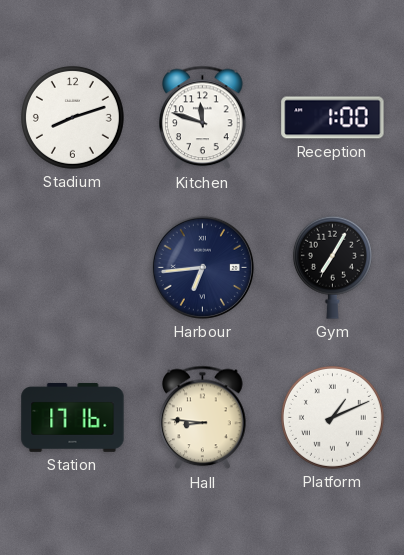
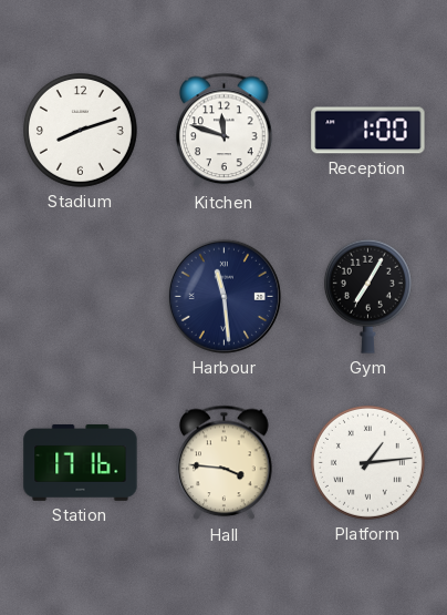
Harbour: 6:44 -> 11:29 (224, 296)
Hall: 8:46 -> 3:46 (225, 463)
Platform: 1:11 -> 1:14 (367, 462)
